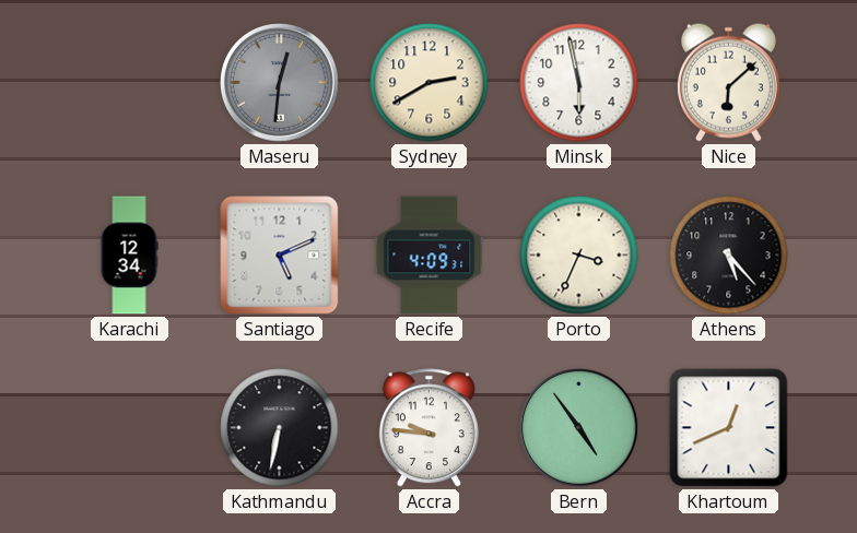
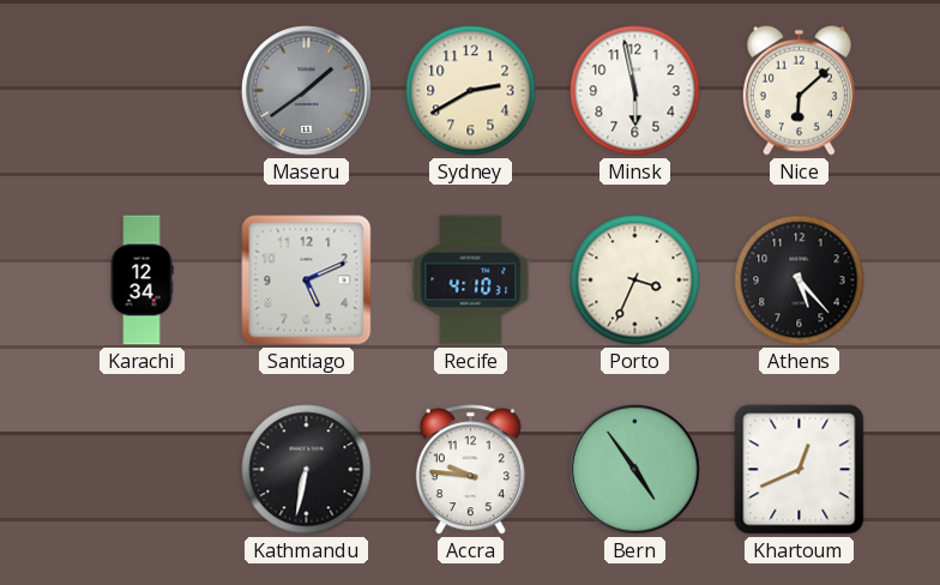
Maseru: 12:31 -> 1:39 (307, 91)
Recife: 4:09 -> 4:10 (471, 281)
